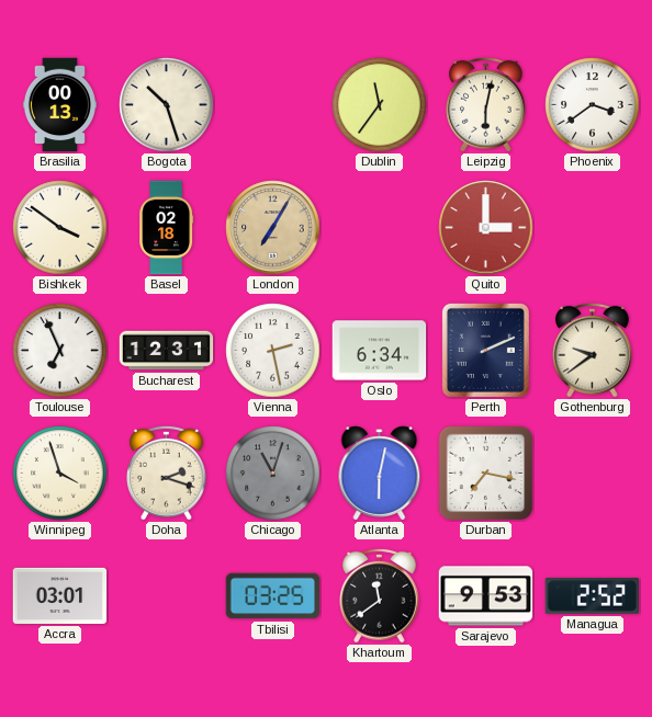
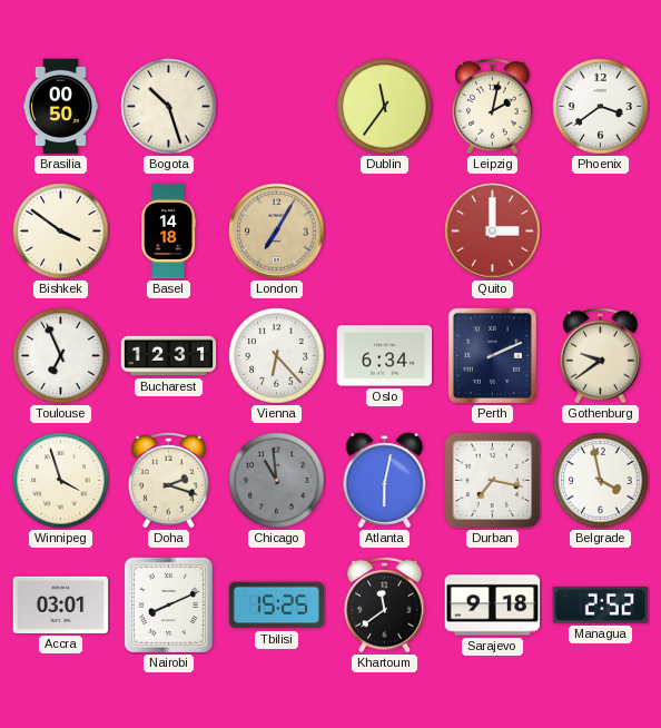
Brasilia: 00:13 -> 00:50 (61, 107)
Leipzig: 6:02 -> 2:02 (493, 106)
Basel: 02:18 -> 14:18 (169, 232)
Vienna: 2:28 -> 6:23 (277, 356)
Chicago: 11:03 -> 10:59 (277, 481)
Belgrade: none -> 3:58 (601, 481)
Nairobi: none -> 8:11 (168, 604)
Tbilisi: 03:25 -> 15:25 (277, 606)
Sarajevo: 9:53 -> 9:18 (493, 606)
